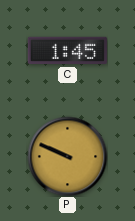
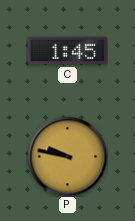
P: 9:49 -> 9:47 (67, 156)
